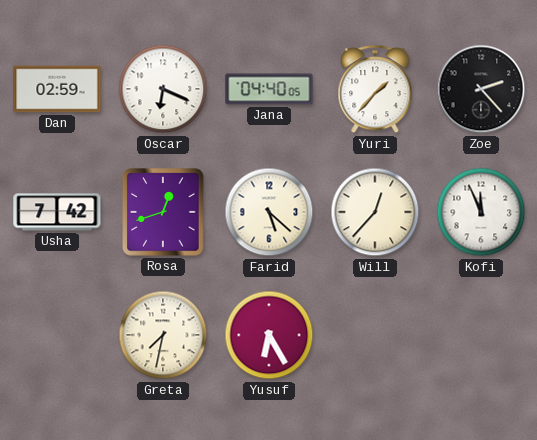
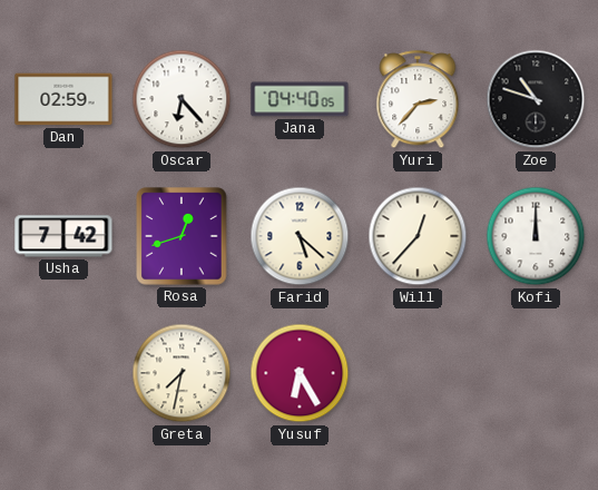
Oscar: 6:19 -> 6:23 (182, 99)
Yuri: 1:37 -> 2:37 (418, 100)
Zoe: 2:23 -> 10:48 (536, 99)
Kofi: 11:56 -> 12:00 (536, 236)
